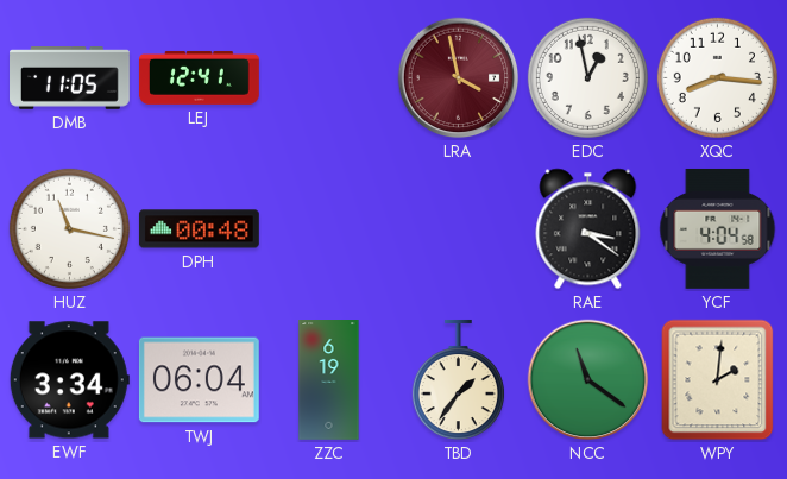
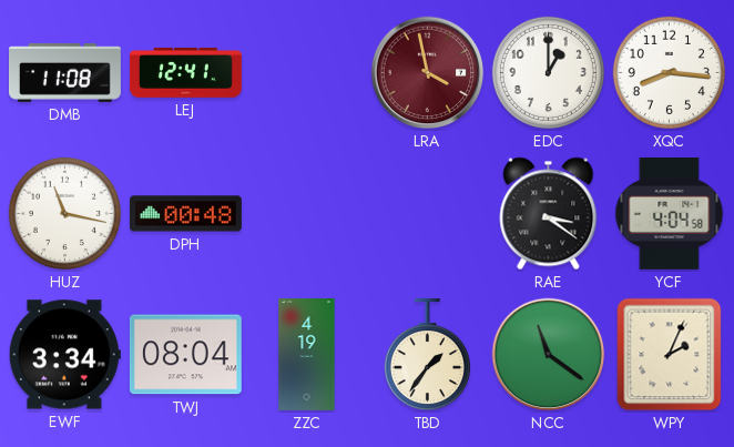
DMB: 11:05 -> 11:08 (65, 73)
EDC: 12:58 -> 1:00 (548, 72)
TWJ: 06:04 -> 08:04 (185, 355)
ZZC: 6:19 -> 4:19 (307, 355)
WPY: 2:01 -> 2:04 (670, 355)
